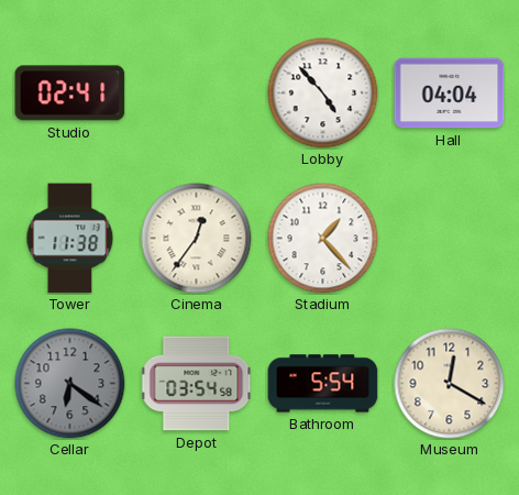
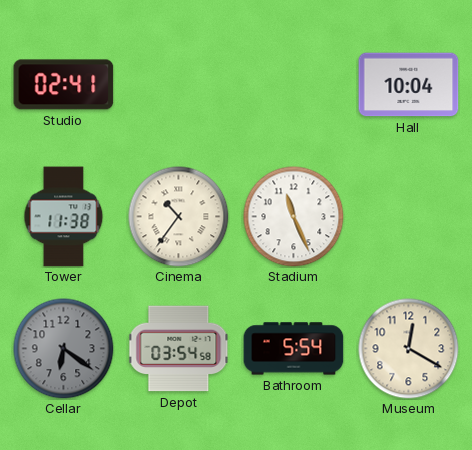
Lobby: 4:53 -> none (323, 94)
Hall: 04:04 -> 10:04 (409, 85)
Cinema: 12:36 -> 10:36 (179, 217)
Stadium: 1:23 -> 11:26 (294, 217)
